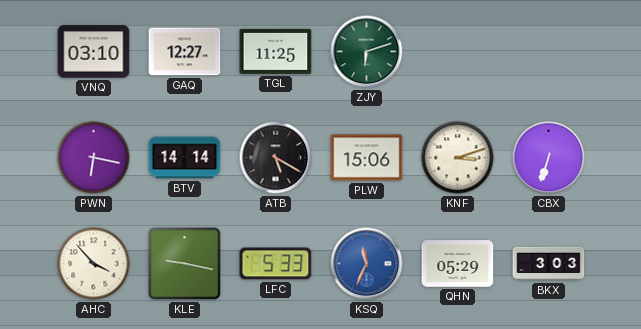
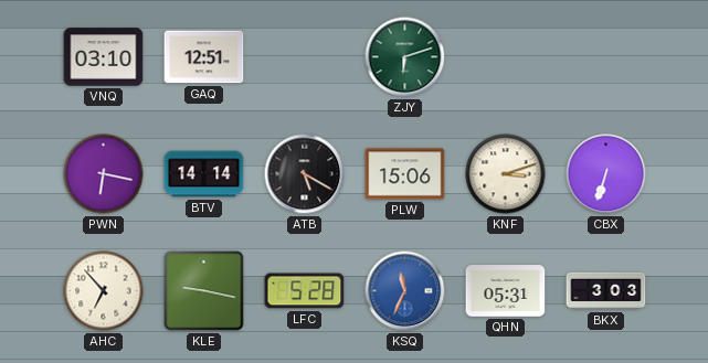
GAQ: 12:27 -> 12:51 (204, 57)
TGL: 11:25 -> none (276, 51)
AHC: 3:53 -> 6:53 (104, 291)
LFC: 5:33 -> 5:28 (305, 291)
QHN: 05:29 -> 05:31 (506, 291)
